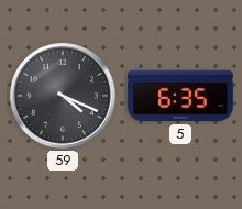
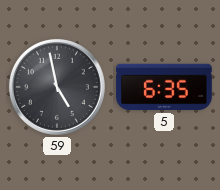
59: 4:19 -> 4:58 (57, 87)
